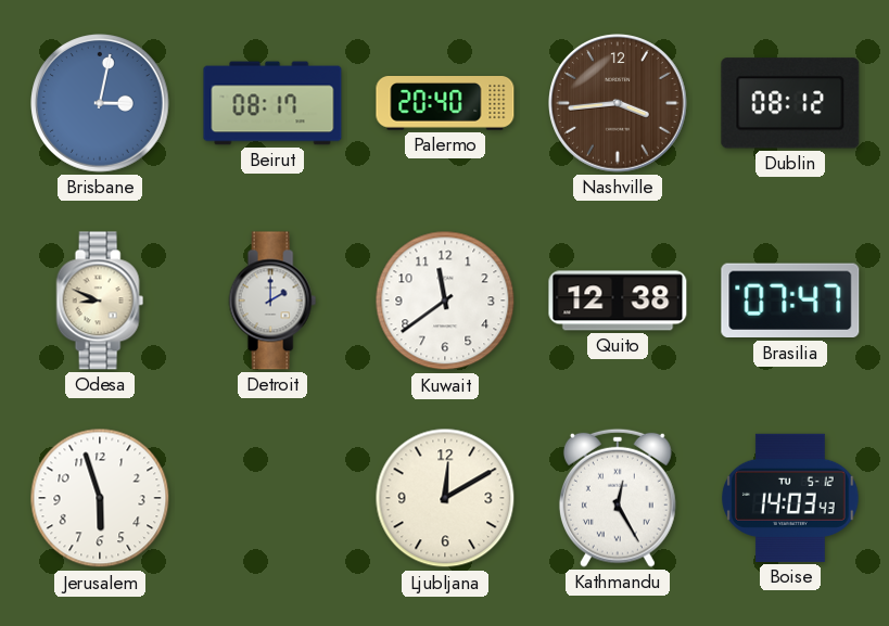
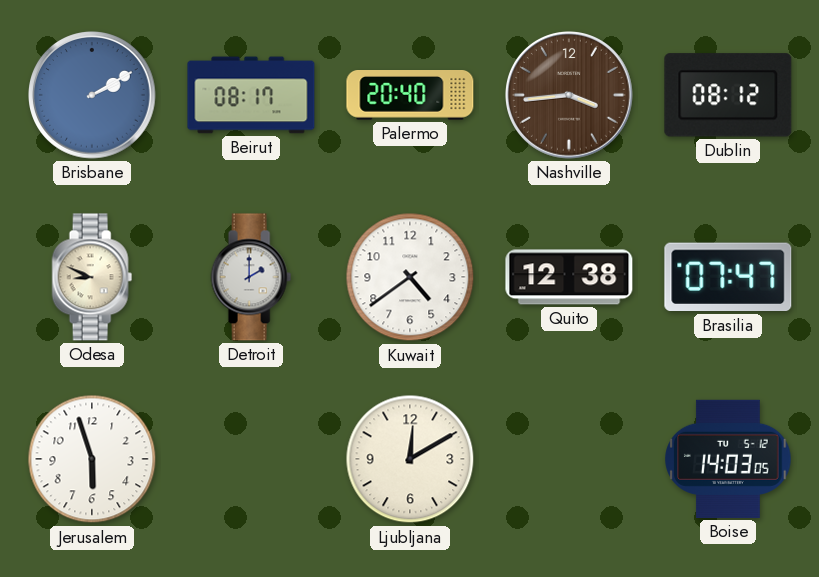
Brisbane: 3:02 -> 2:10 (93, 96)
Kuwait: 11:39 -> 4:39 (410, 277)
Kathmandu: 12:25 -> none (618, 498)
Boise: 14:03:43 -> 14:03:05 (728, 459)
